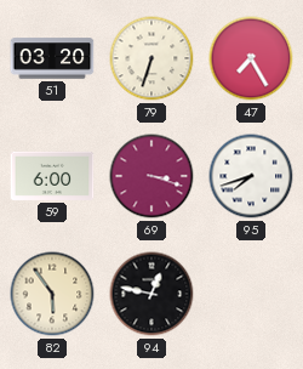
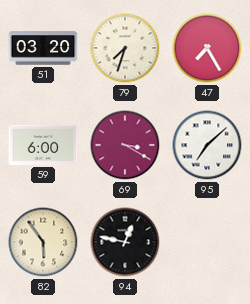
79: 6:33 -> 7:33 (125, 48)
69: 3:18 -> 3:20 (125, 145)
95: 7:42 -> 7:08 (207, 145)
